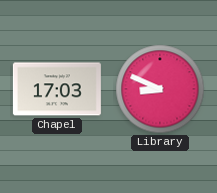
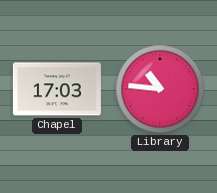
Library: 8:49 -> 10:46 (160, 89)
